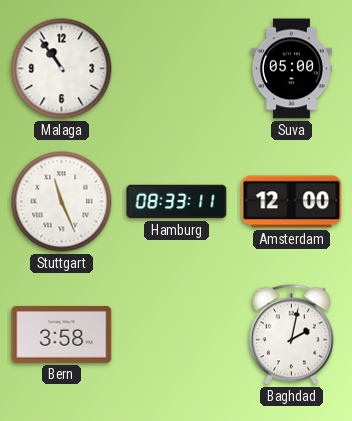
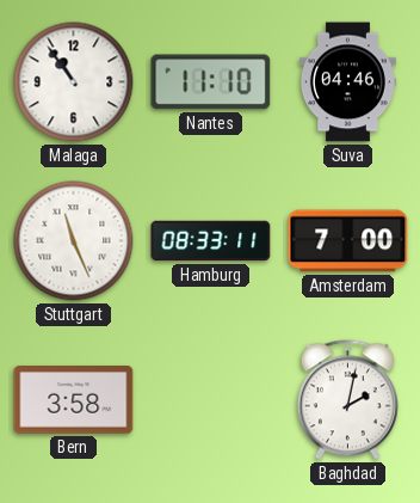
Nantes: none -> 11:10 (211, 82)
Suva: 05:00 -> 04:46 (347, 82)
Amsterdam: 12:00 -> 7:00 (348, 241)
